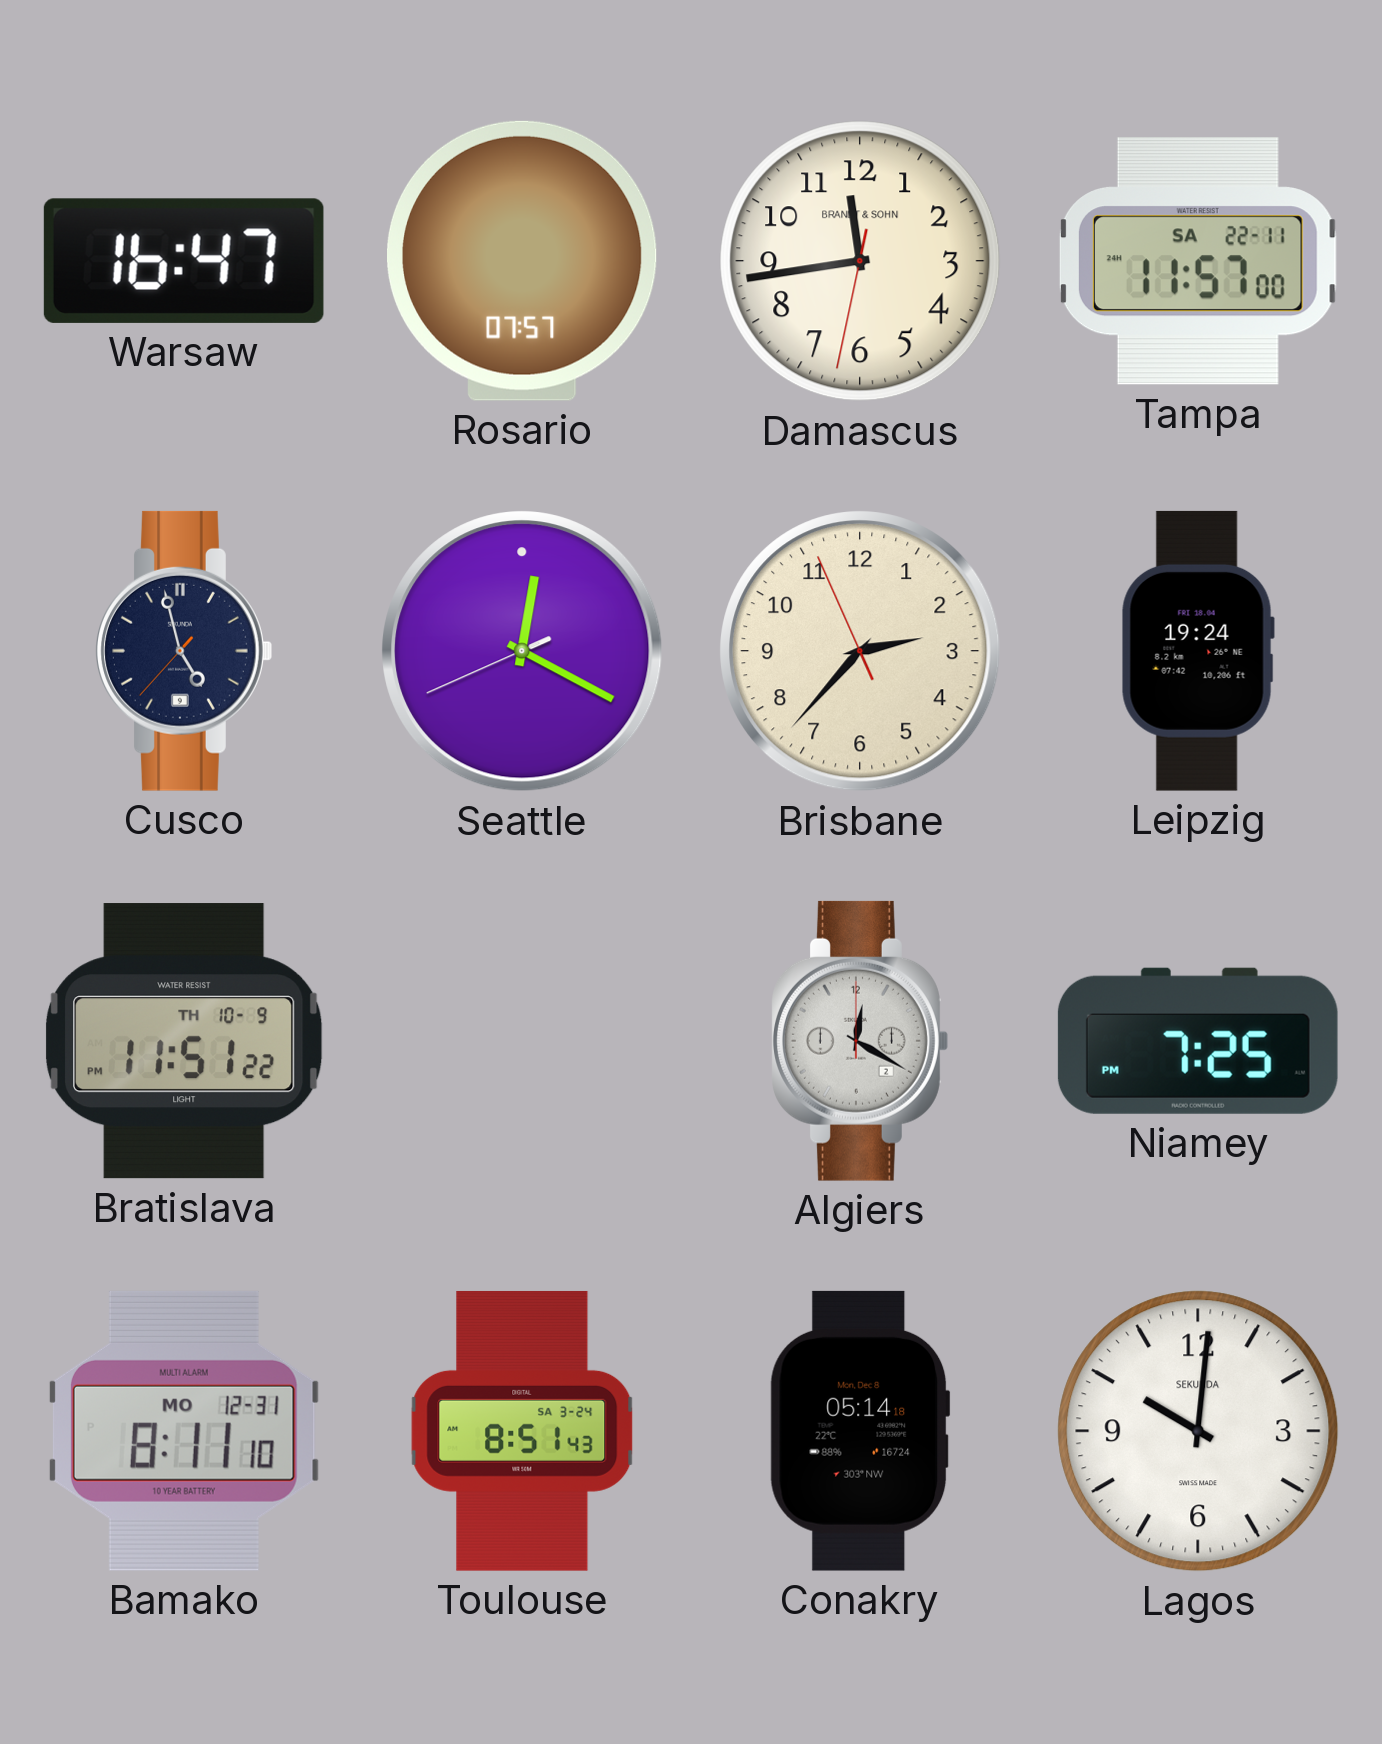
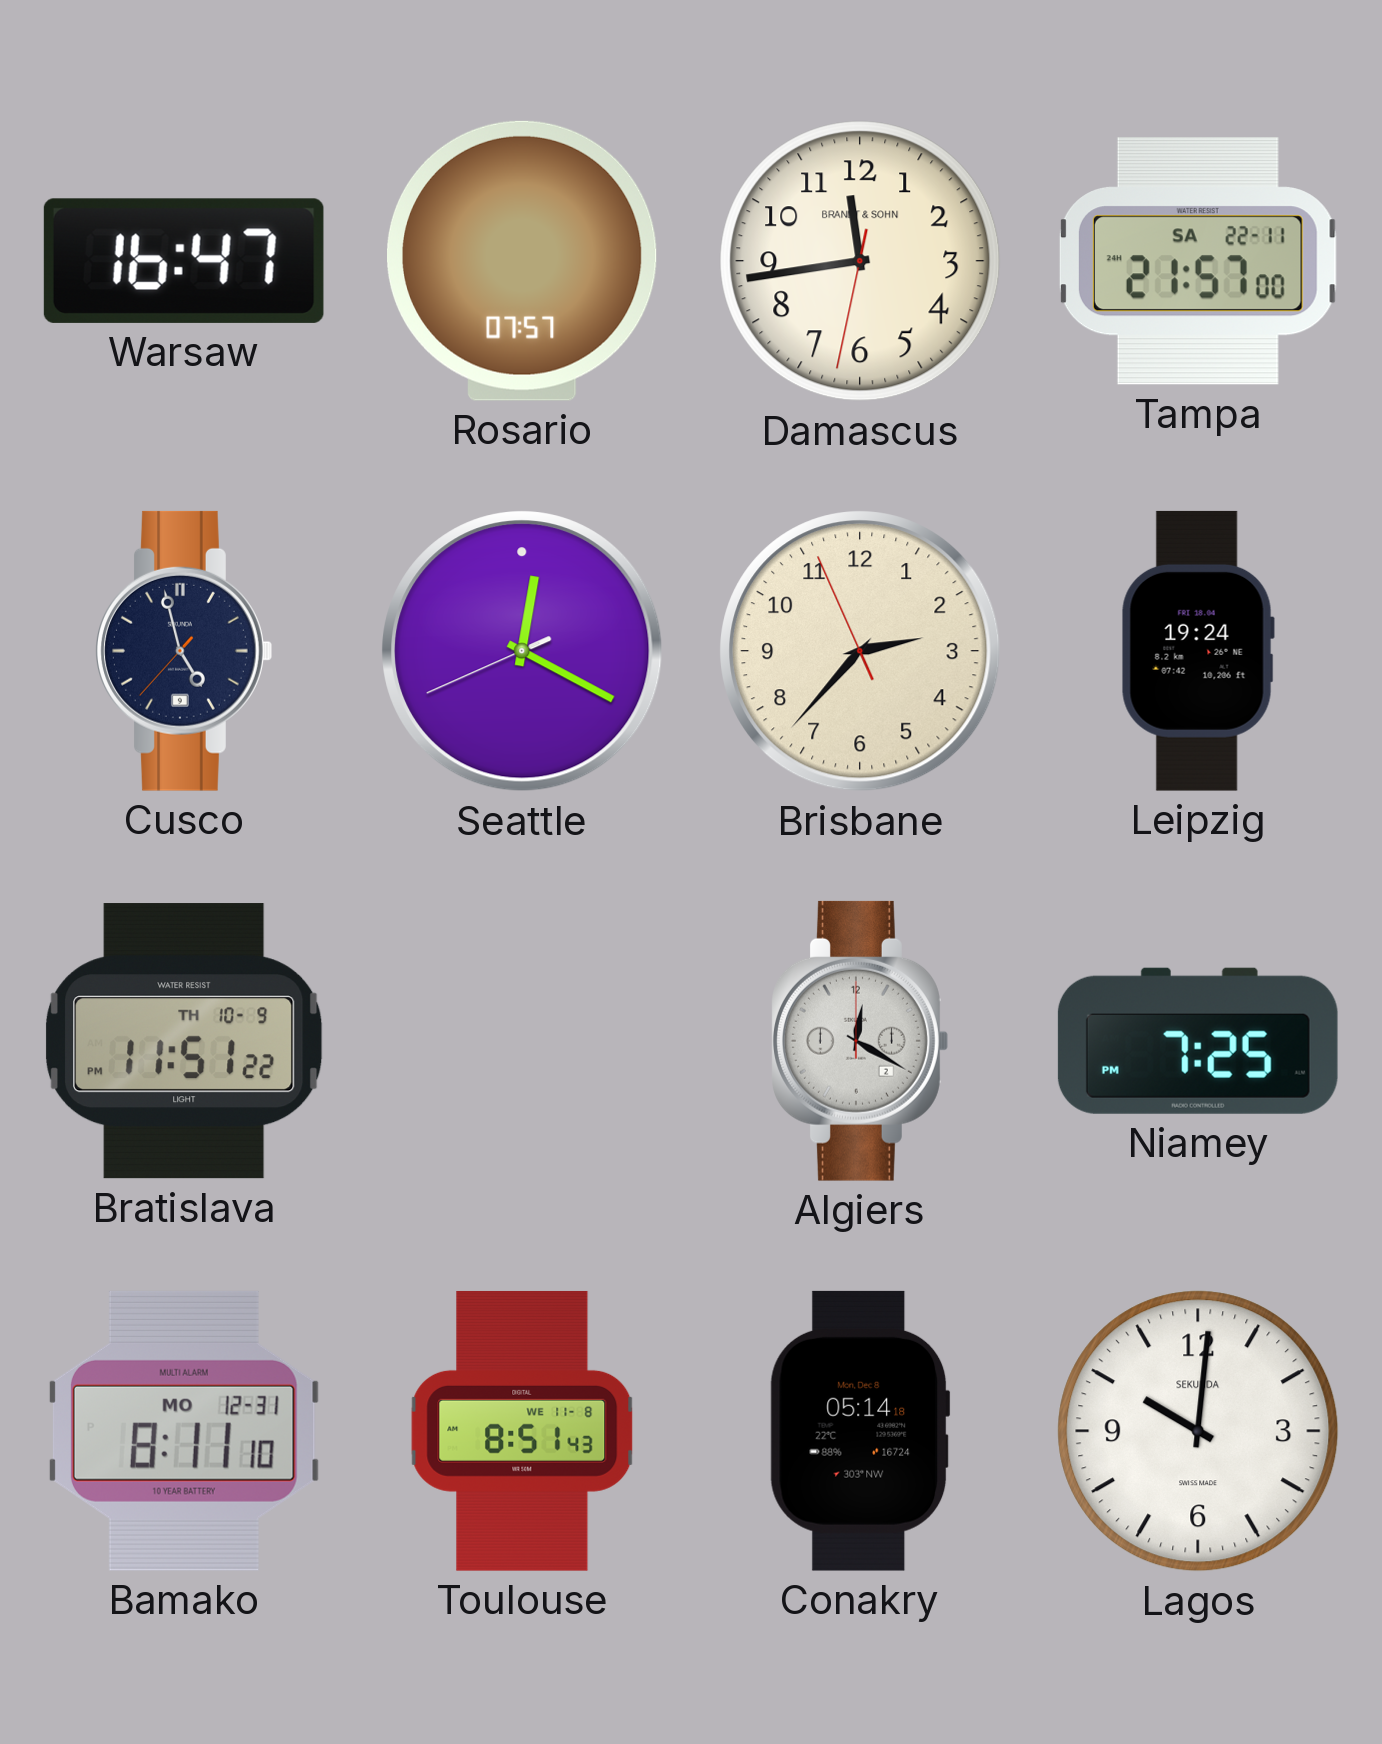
Tampa: 11:57 -> 21:57 (1198, 261)
Toulouse date: SA 3-24 -> WE 11-8 (522, 1431)
